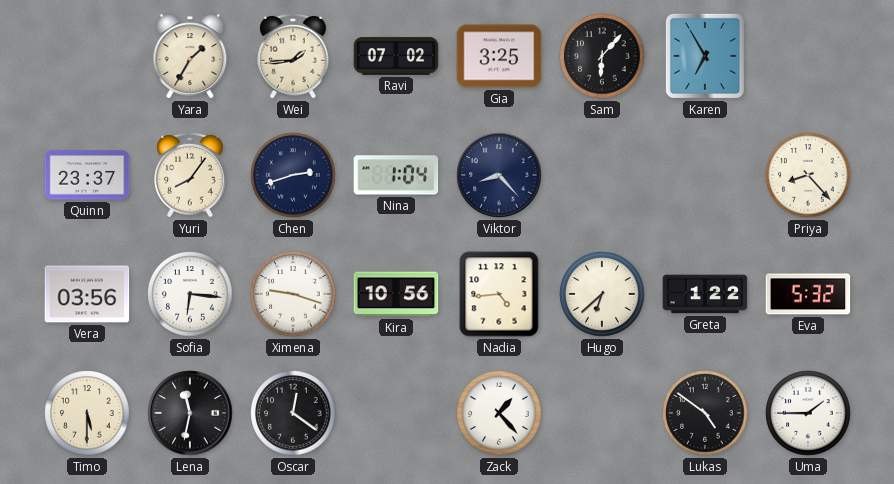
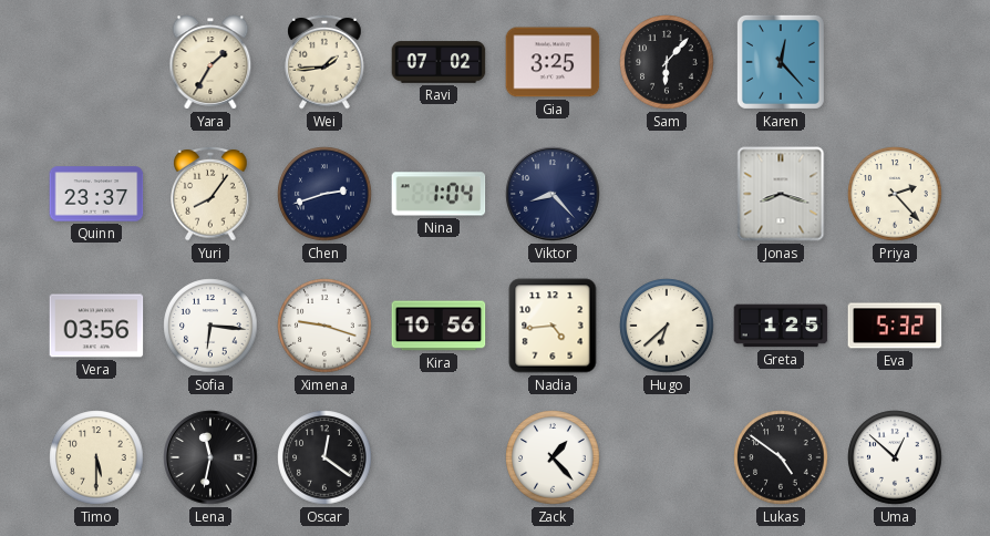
Karen: 6:55 -> 12:23 (781, 62)
Jonas: none -> 8:18 (781, 194)
Priya: 8:23 -> 2:23 (895, 194)
Greta: 1:22 -> 1:25 (781, 326)
Uma: 1:45 -> 12:52 (895, 457)
